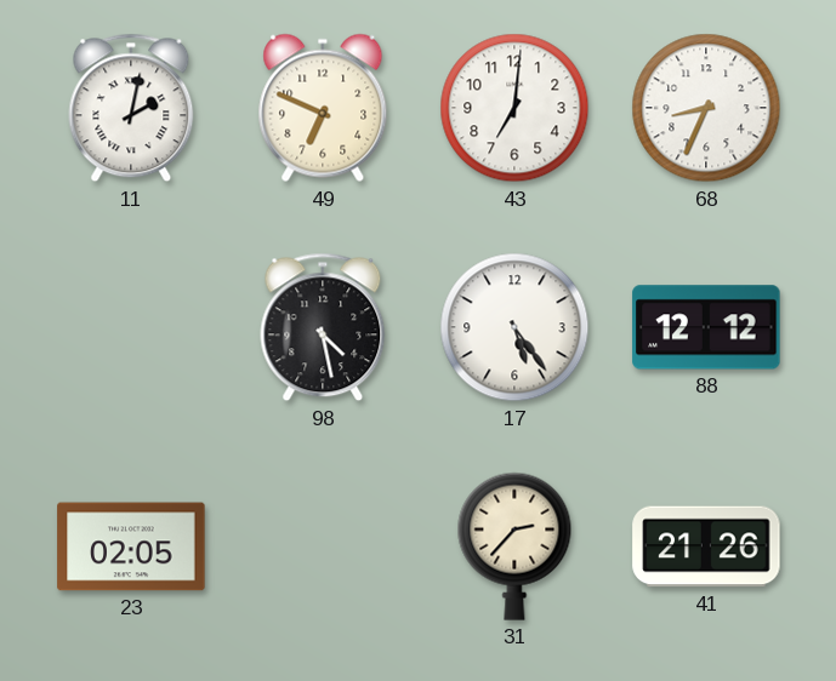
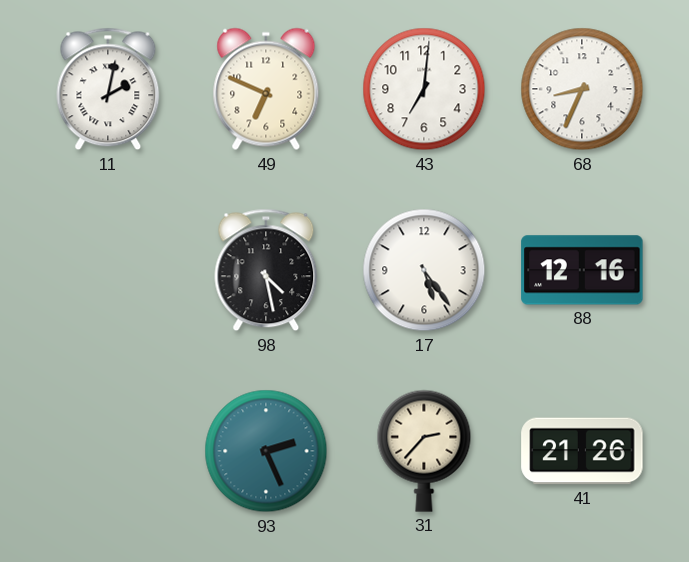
88: 12:12 -> 12:16 (582, 270)
23: 02:05 -> none (131, 546)
93: none -> 2:26 (266, 451)
